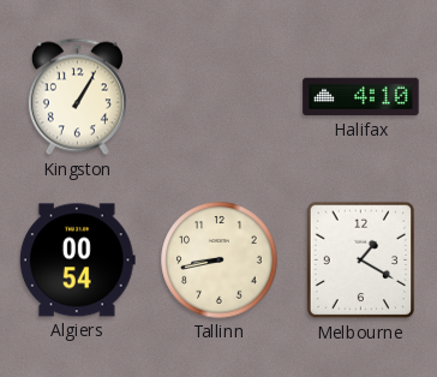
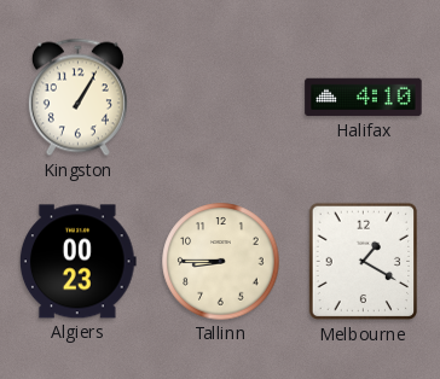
Algiers: 00:54 -> 00:23 (77, 262)
Tallinn: 8:43 -> 8:45 (221, 262)
